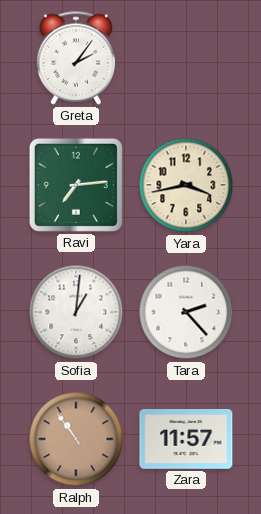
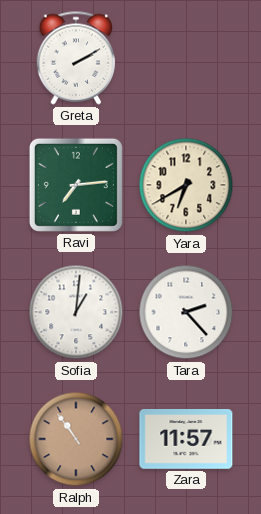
Greta: 2:06 -> 2:10 (76, 58)
Yara: 3:43 -> 6:40 (186, 185)
